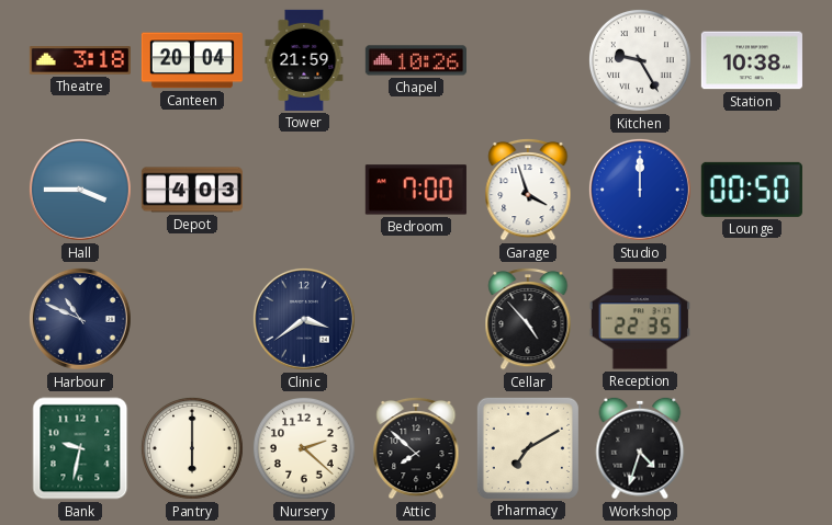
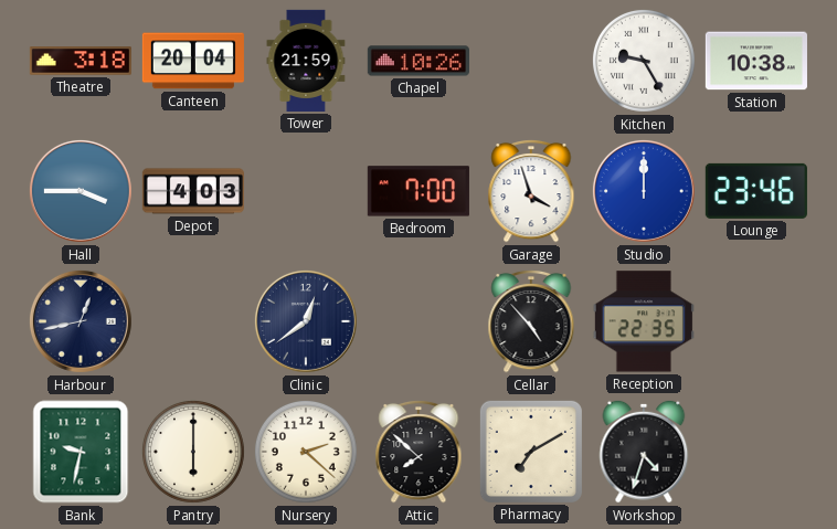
Lounge: 00:50 -> 23:46 (756, 191)
Harbour: 10:49 -> 12:43 (81, 321)
Clinic: 3:39 -> 12:39 (306, 321)
